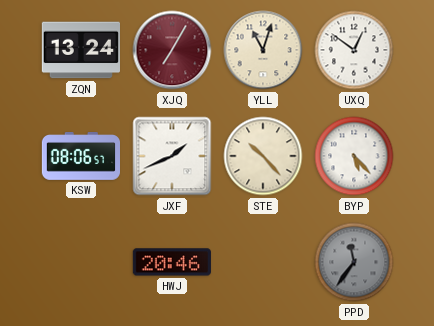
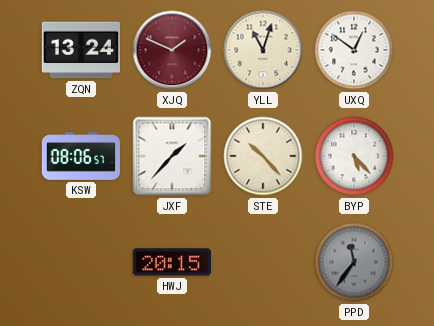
XJQ: 7:05 -> 1:49 (172, 50)
JXF: 1:41 -> 1:37 (172, 156)
HWJ: 20:46 -> 20:15 (172, 262)
